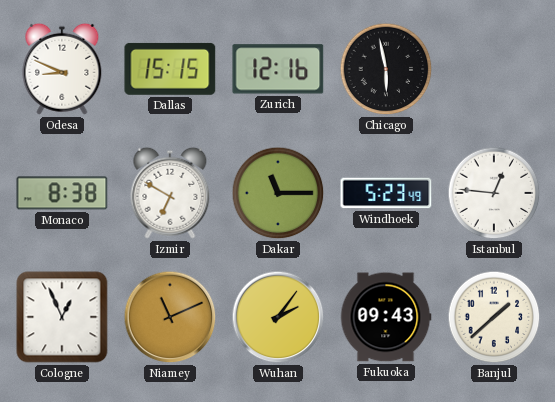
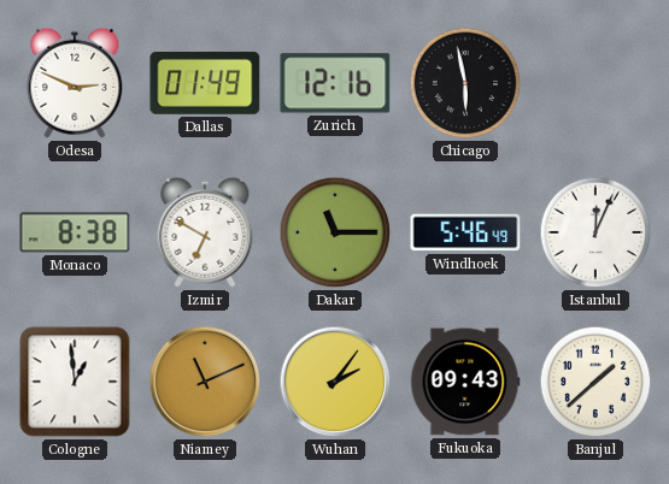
Odesa: 8:49 -> 2:49 (75, 83)
Dallas: 15:15 -> 01:49 (205, 83)
Windhoek: 5:23 -> 5:46 (465, 232)
Istanbul: 12:46 -> 12:04 (595, 232)
Cologne: 12:56 -> 12:59 (75, 382)
